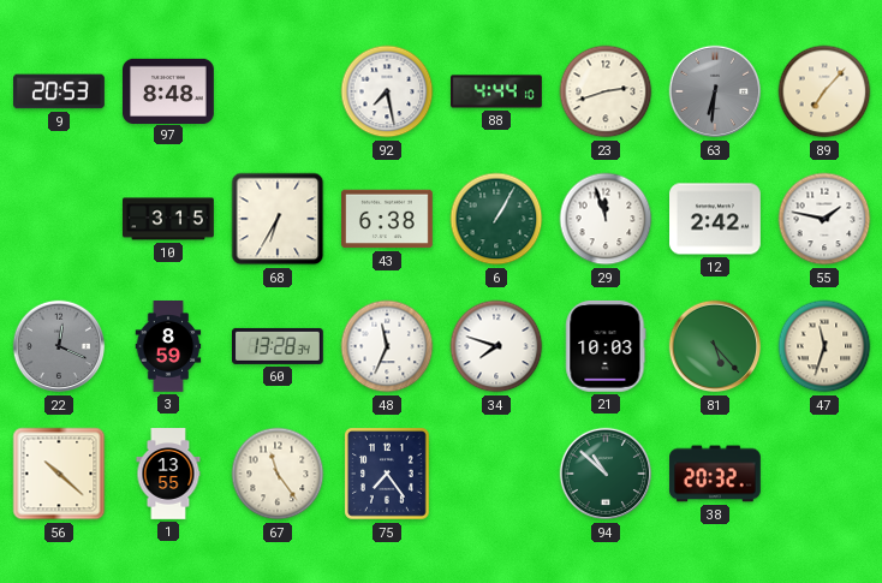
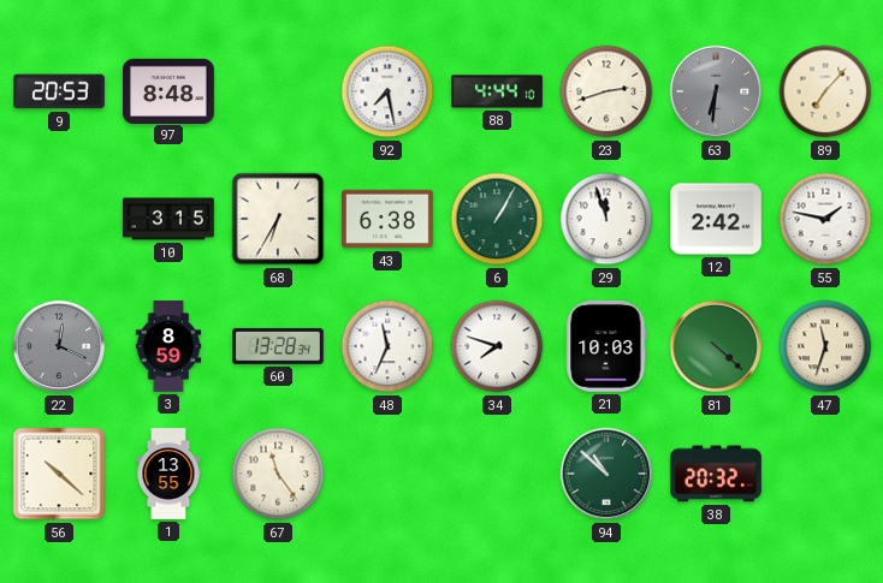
81: 5:23 -> 4:22 (716, 346)
75: 7:24 -> none (388, 475)
